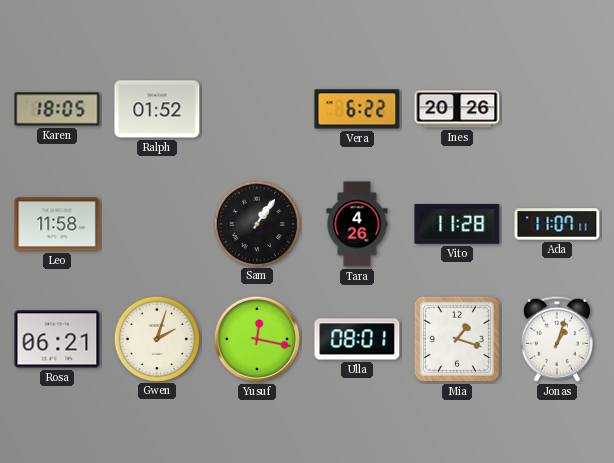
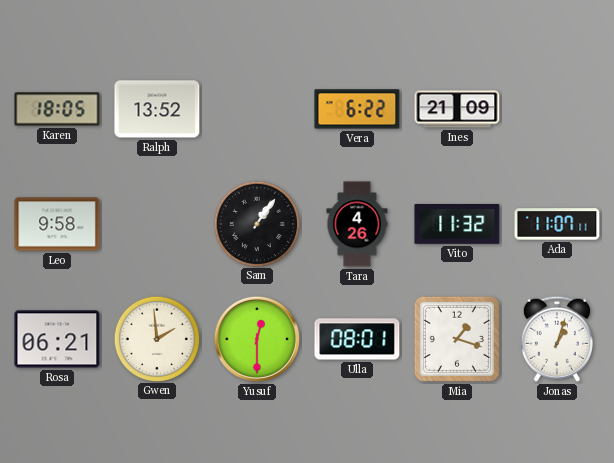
Ralph: 01:52 -> 13:52 (157, 109)
Ines: 20:26 -> 21:09 (457, 109)
Leo: 11:58 -> 9:58 (57, 224)
Vito: 11:28 -> 11:32 (457, 224)
Gwen: 2:03 -> 1:59 (156, 338)
Yusuf: 12:17 -> 12:30 (257, 339)
